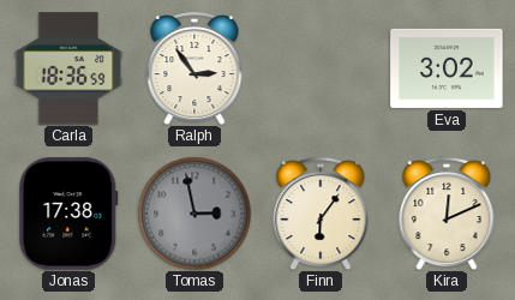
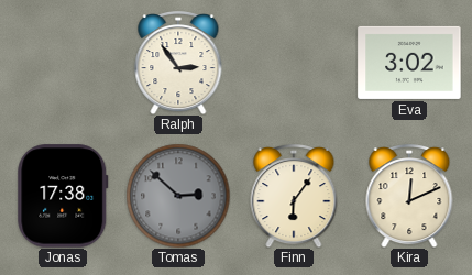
Carla: 18:36 -> none (68, 68)
Tomas: 2:58 -> 2:52 (178, 196)
